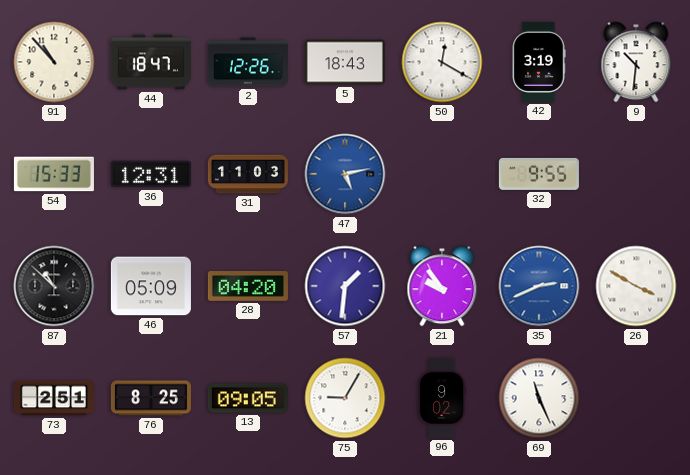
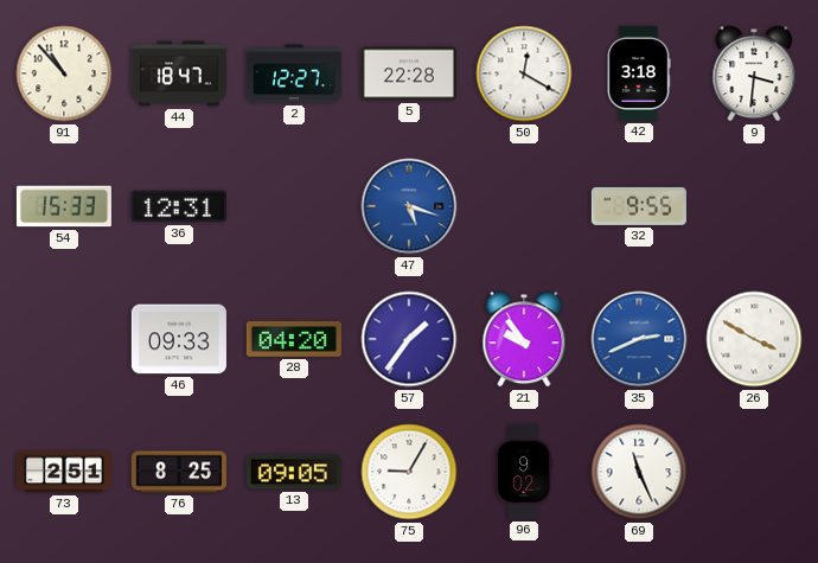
2: 12:26 -> 12:27 (294, 73)
5: 18:43 -> 22:28 (409, 73)
42: 3:19 -> 3:18 (639, 73)
9: 10:31 -> 3:31 (754, 73)
31: 11:03 -> none (248, 174)
47: 5:13 -> 5:18 (409, 206)
87: 10:52 -> none (54, 286)
46: 05:09 -> 09:33 (179, 339)
57: 1:31 -> 1:36 (409, 339)
